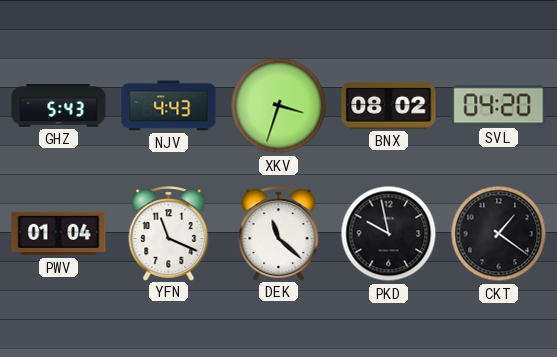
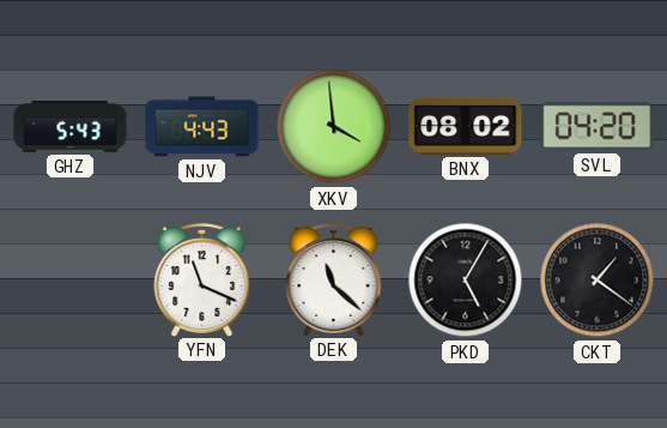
XKV: 3:33 -> 3:59 (334, 127)
PWV: 01:04 -> none (59, 234)
PKD: 9:58 -> 5:05 (466, 281)
